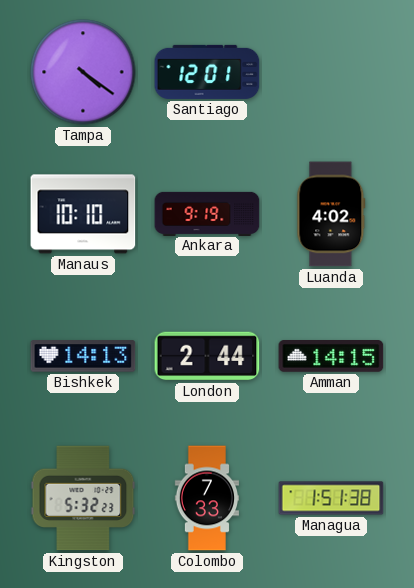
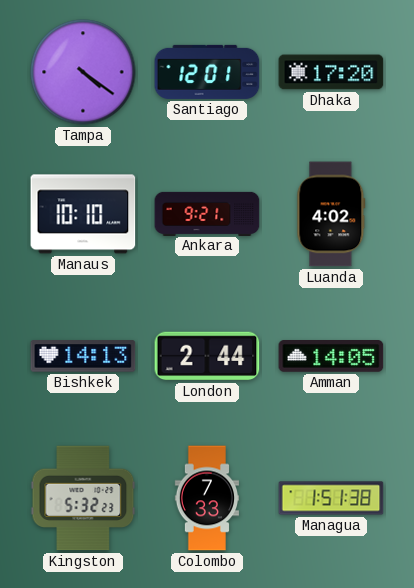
Dhaka: none -> 17:20 (331, 72)
Ankara: 9:19 -> 9:21 (207, 213)
Amman: 14:15 -> 14:05 (331, 357)
